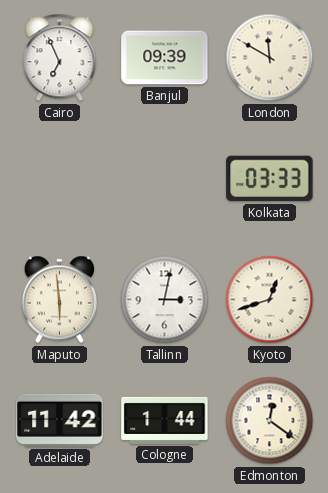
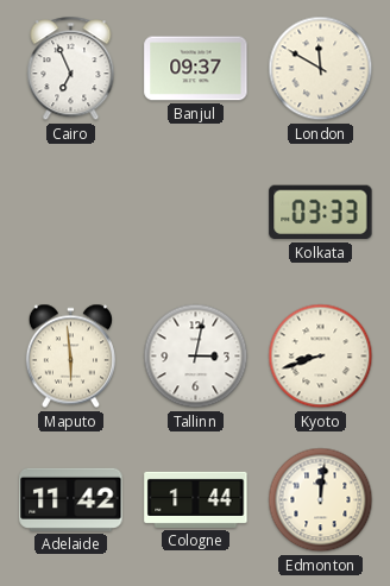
Banjul: 09:39 -> 09:37 (196, 69)
Kyoto: 12:42 -> 8:42 (321, 357)
Edmonton: 12:21 -> 12:01 (321, 500)
